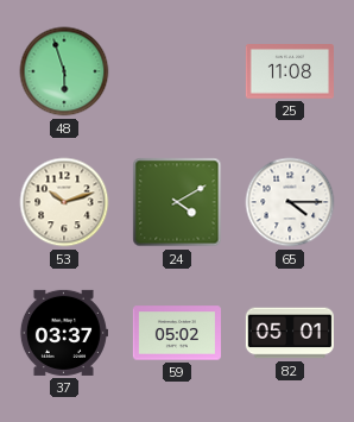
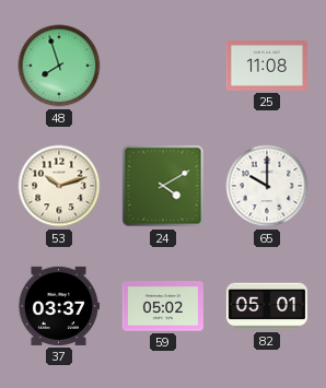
48: 5:57 -> 7:57 (59, 66)
65: 4:15 -> 10:00 (267, 186)
